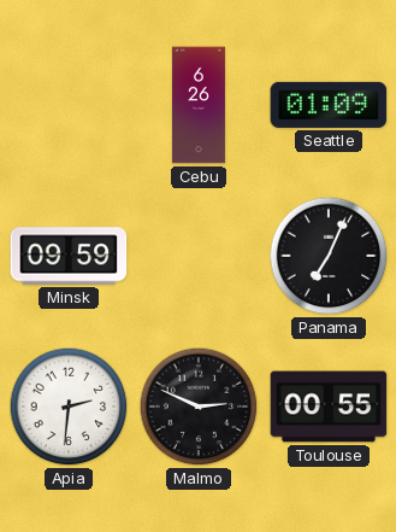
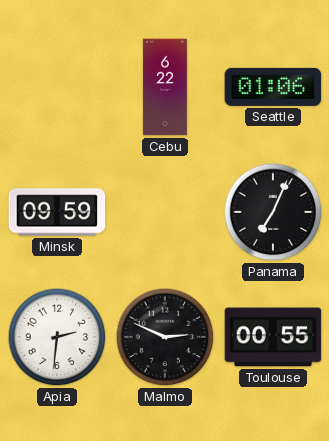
Cebu: 6:26 -> 6:22 (165, 87)
Seattle: 01:09 -> 01:06 (273, 87)
